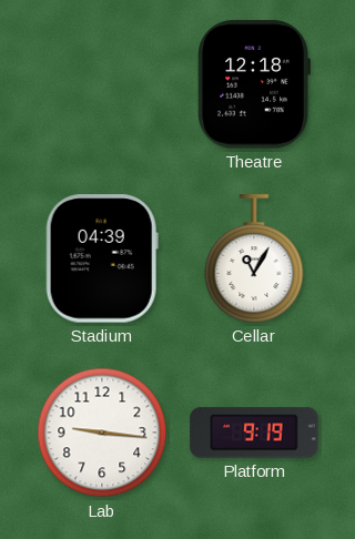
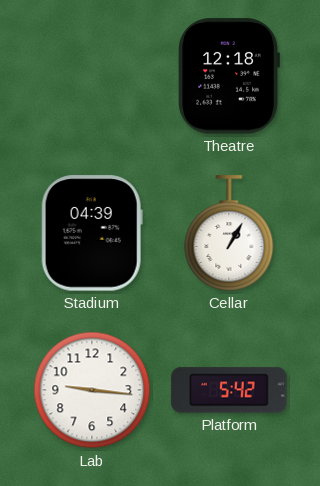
Cellar: 11:05 -> 1:05 (229, 233)
Platform: 9:19 -> 5:42 (229, 390)
